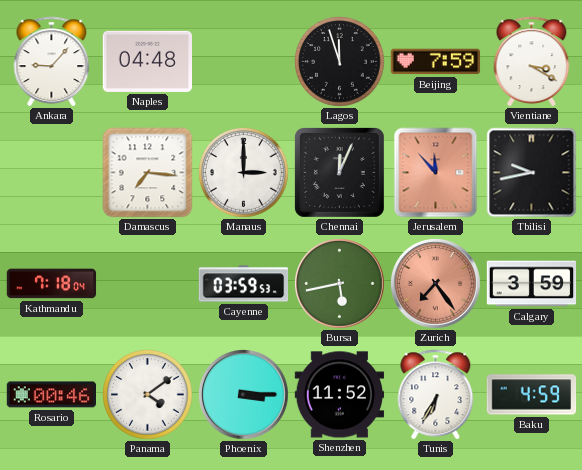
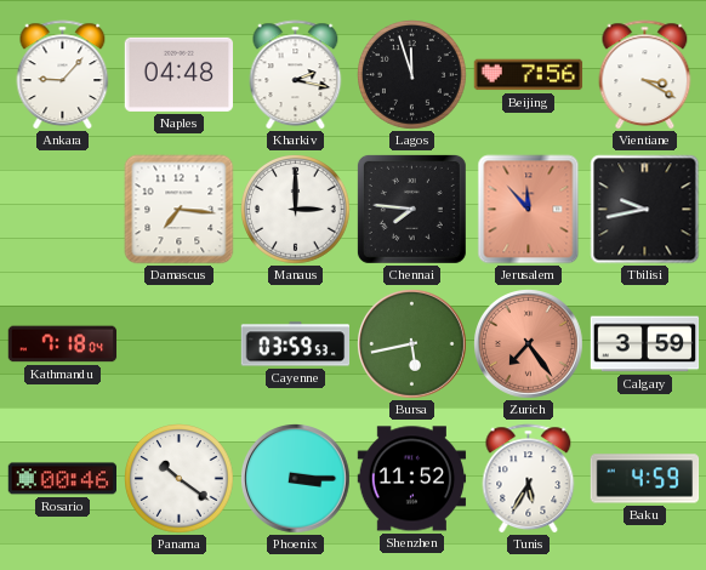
Kharkiv: none -> 2:17 (296, 75)
Beijing: 7:59 -> 7:56 (529, 75)
Chennai: 12:04 -> 7:46 (411, 209)
Panama: 4:09 -> 10:21 (180, 479)
Tunis: 6:35 -> 5:35 (529, 479)
